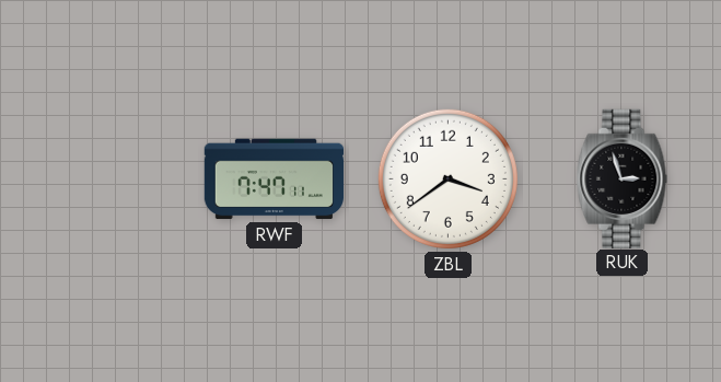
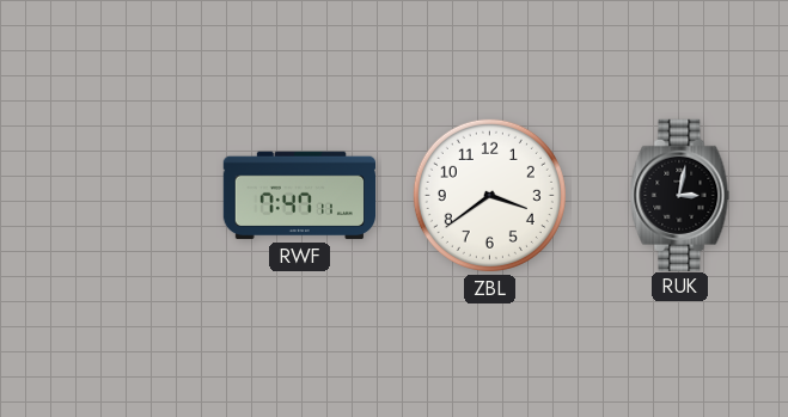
RUK: 2:57 -> 3:02 (680, 195)
